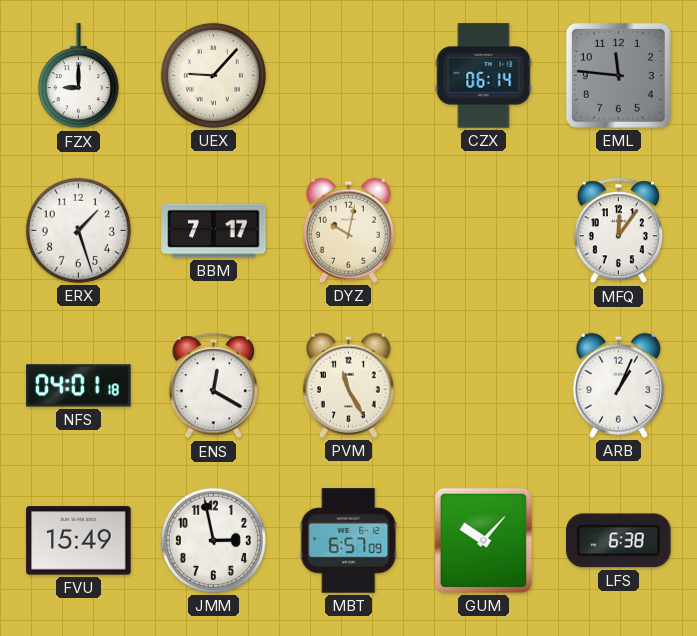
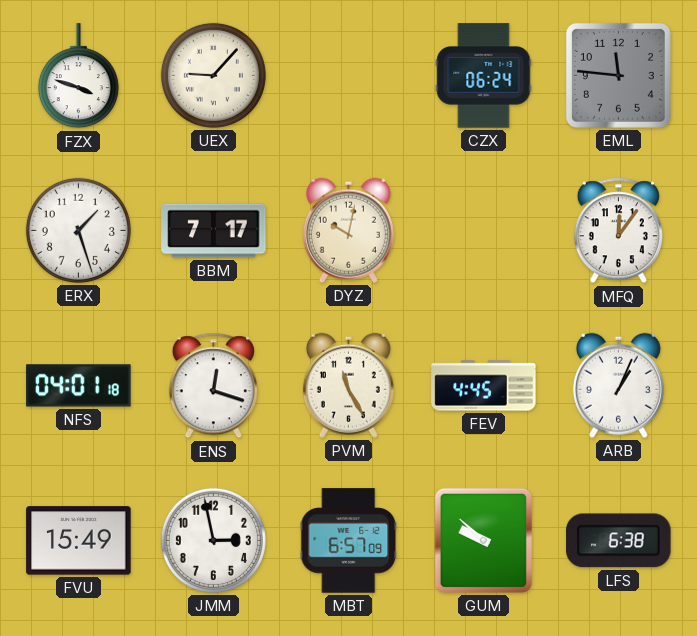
FZX: 9:00 -> 3:48 (78, 76)
CZX: 06:14 -> 06:24 (484, 76)
ENS: 12:20 -> 12:18 (213, 386)
FEV: none -> 4:45 (484, 386)
GUM: 10:07 -> 9:52 (483, 540)
